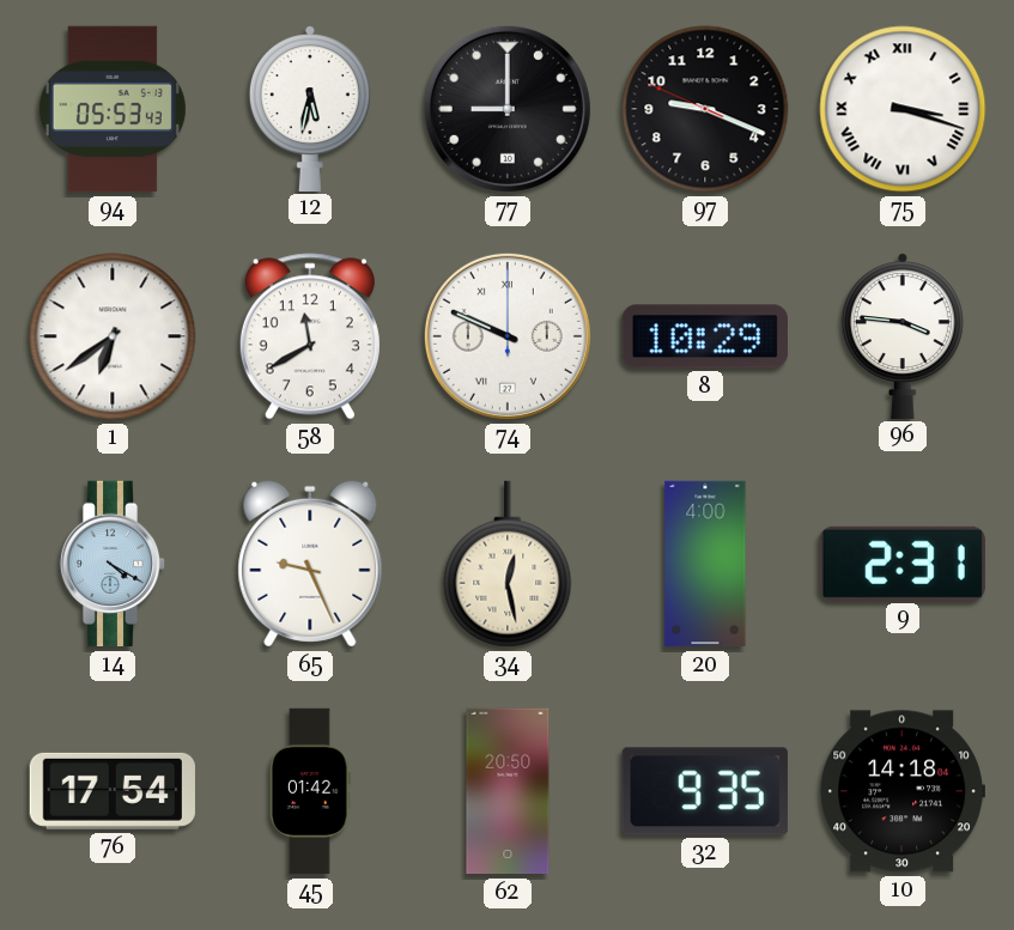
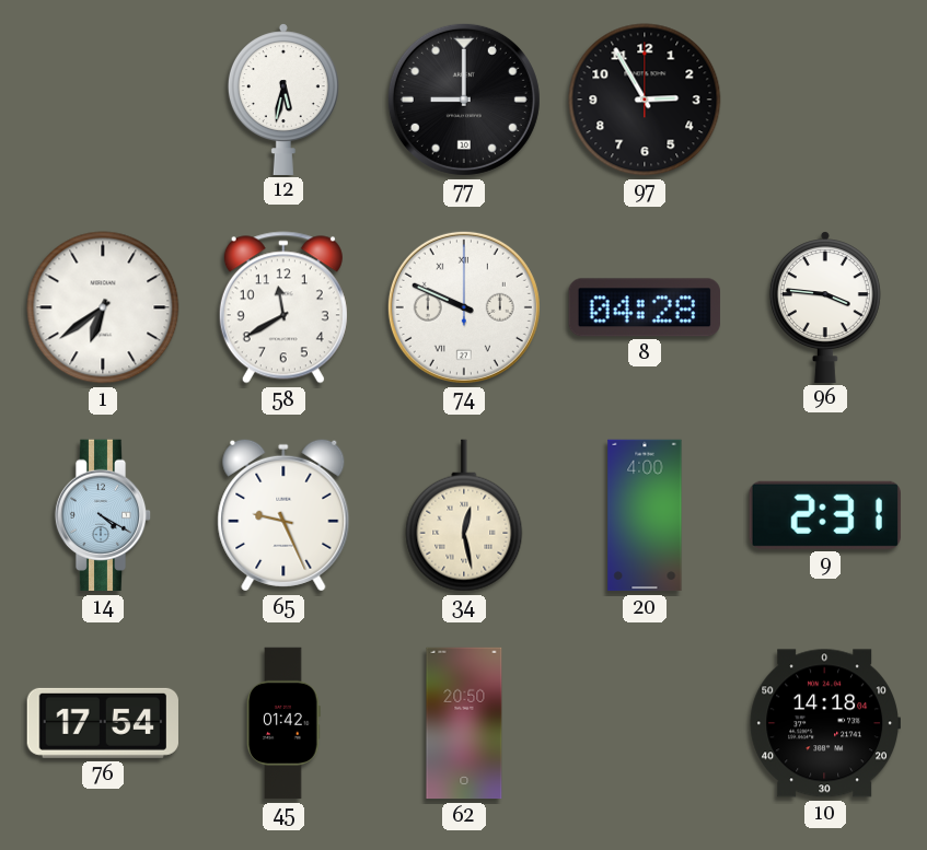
94: 05:53 -> none (113, 109)
97: 9:18 -> 2:55 (645, 100)
75: 3:18 -> none (903, 109)
8: 10:29 -> 04:28 (645, 307)
32: 9:35 -> none (705, 791)
